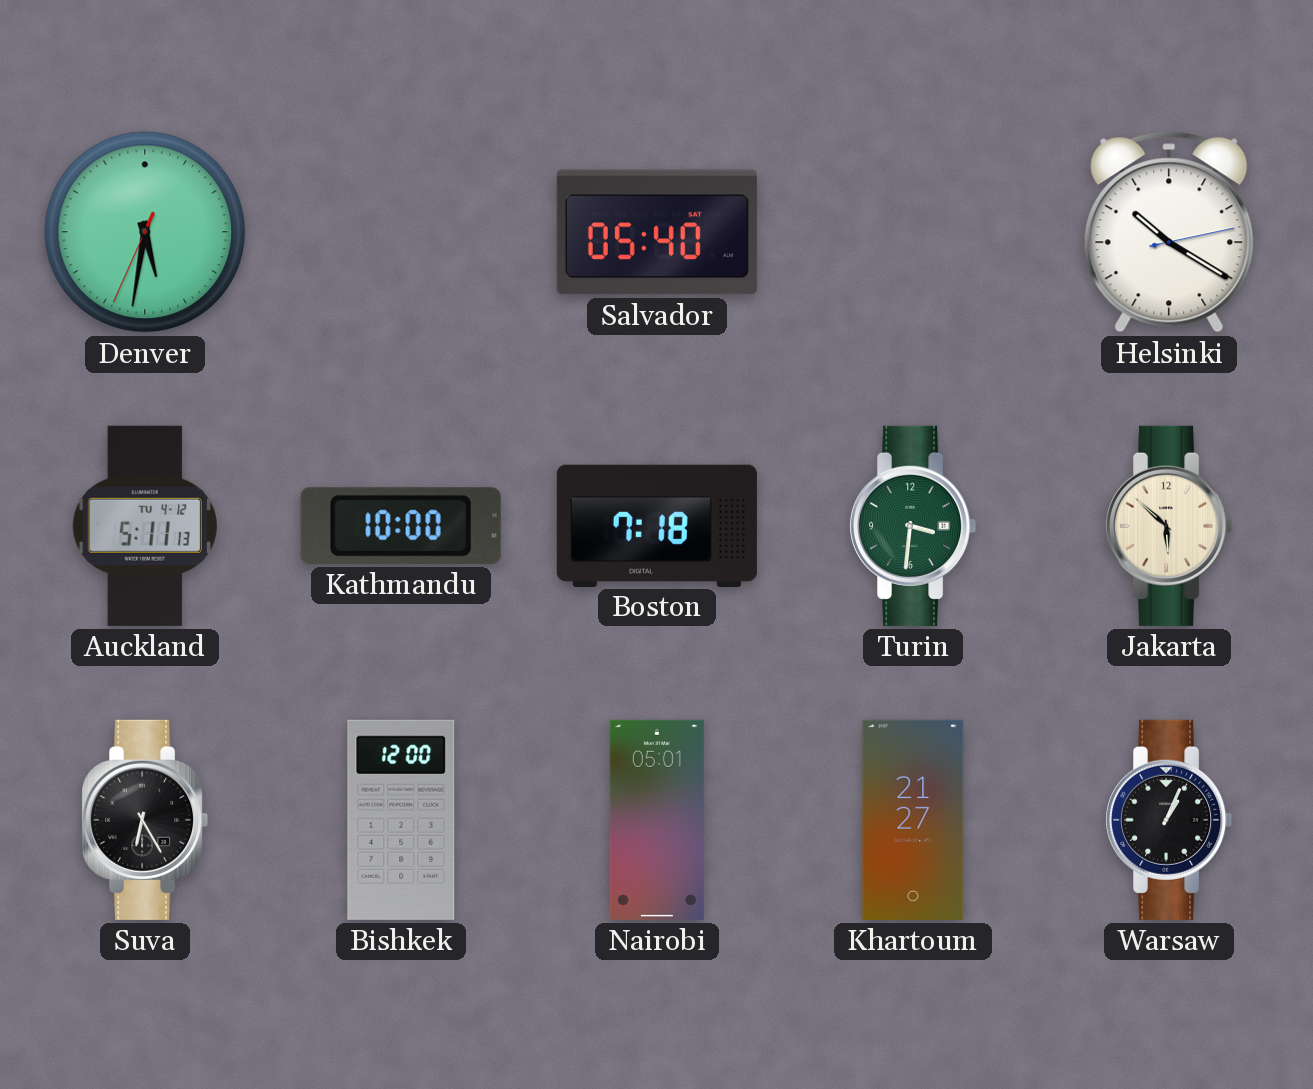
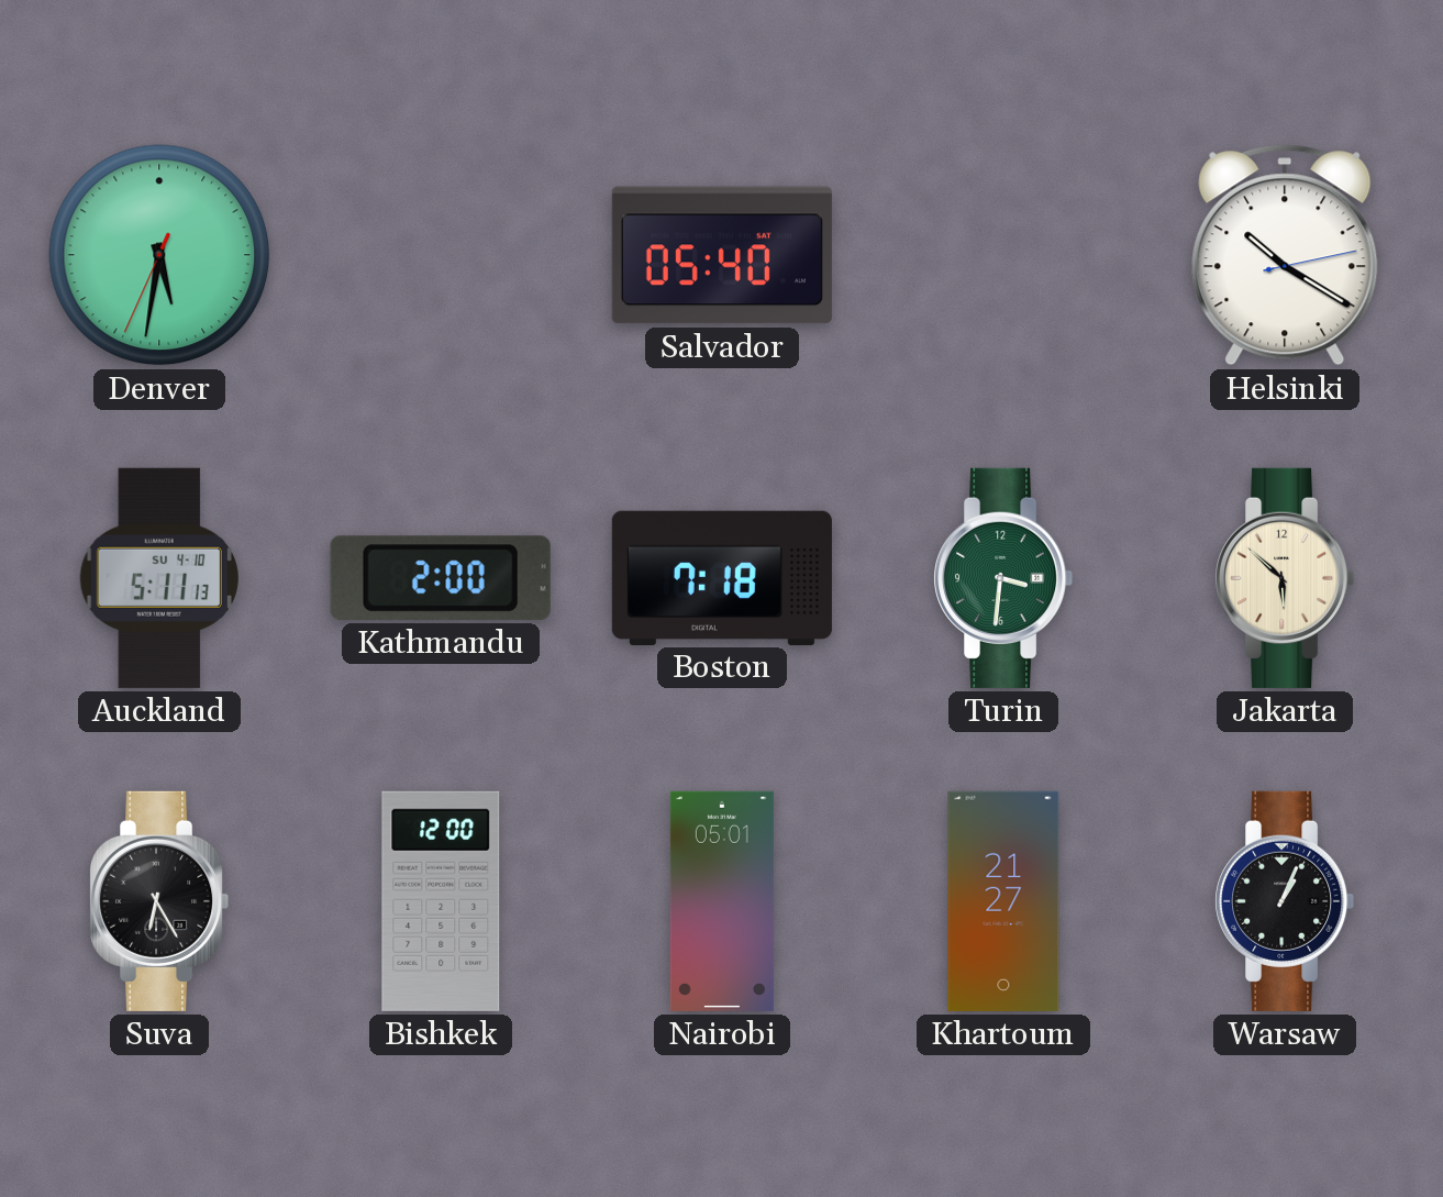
Auckland date: TU 4-12 -> SU 4-10 (159, 578)
Kathmandu: 10:00 -> 2:00 (441, 578)
